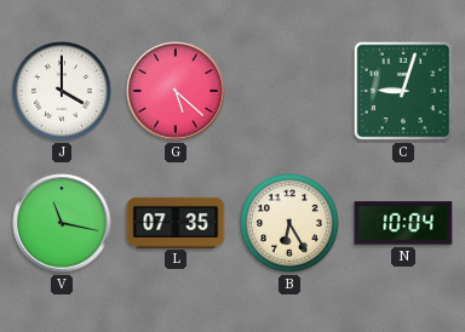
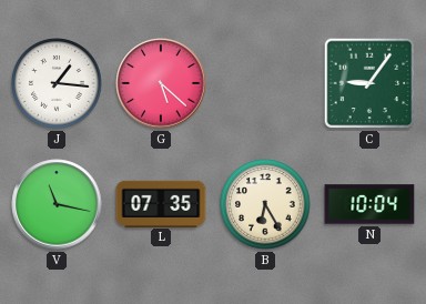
J: 4:00 -> 1:16 (57, 83)
C: 9:03 -> 9:06 (369, 83)
